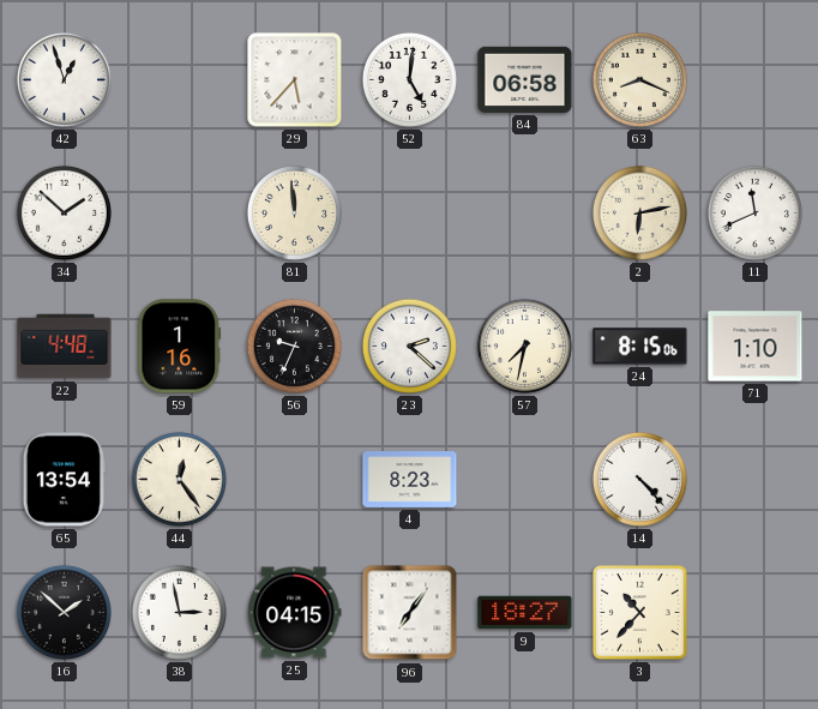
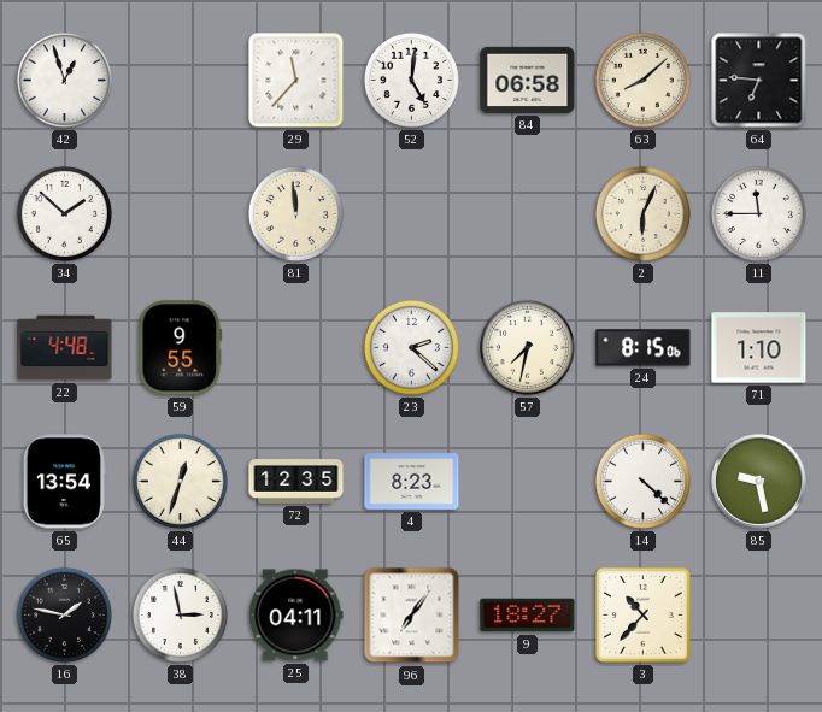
29: 5:37 -> 11:37 (296, 81)
63: 8:19 -> 8:08 (642, 80)
64: none -> 6:46 (759, 81)
2: 6:13 -> 6:04 (642, 213)
11: 11:41 -> 11:45 (758, 213)
59: 1:16 -> 9:55 (181, 348)
56: 9:34 -> none (294, 346)
44: 12:24 -> 12:33 (180, 481)
72: none -> 12:35 (296, 482)
14: 4:23 -> 4:22 (642, 481)
85: none -> 9:28 (759, 482)
16: 1:52 -> 1:47 (64, 614)
25: 04:15 -> 04:11 (296, 616)
